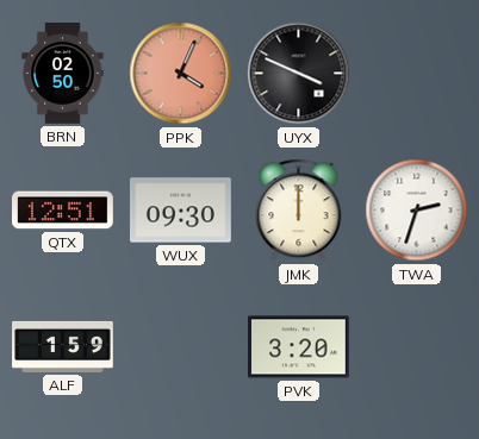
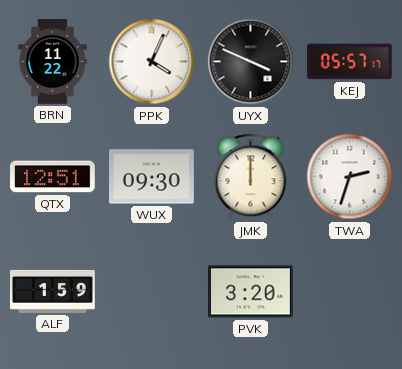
BRN: 02:50 -> 11:22 (53, 62)
PPK dial: salmon -> white (152, 62)
KEJ: none -> 05:57 (350, 62)
